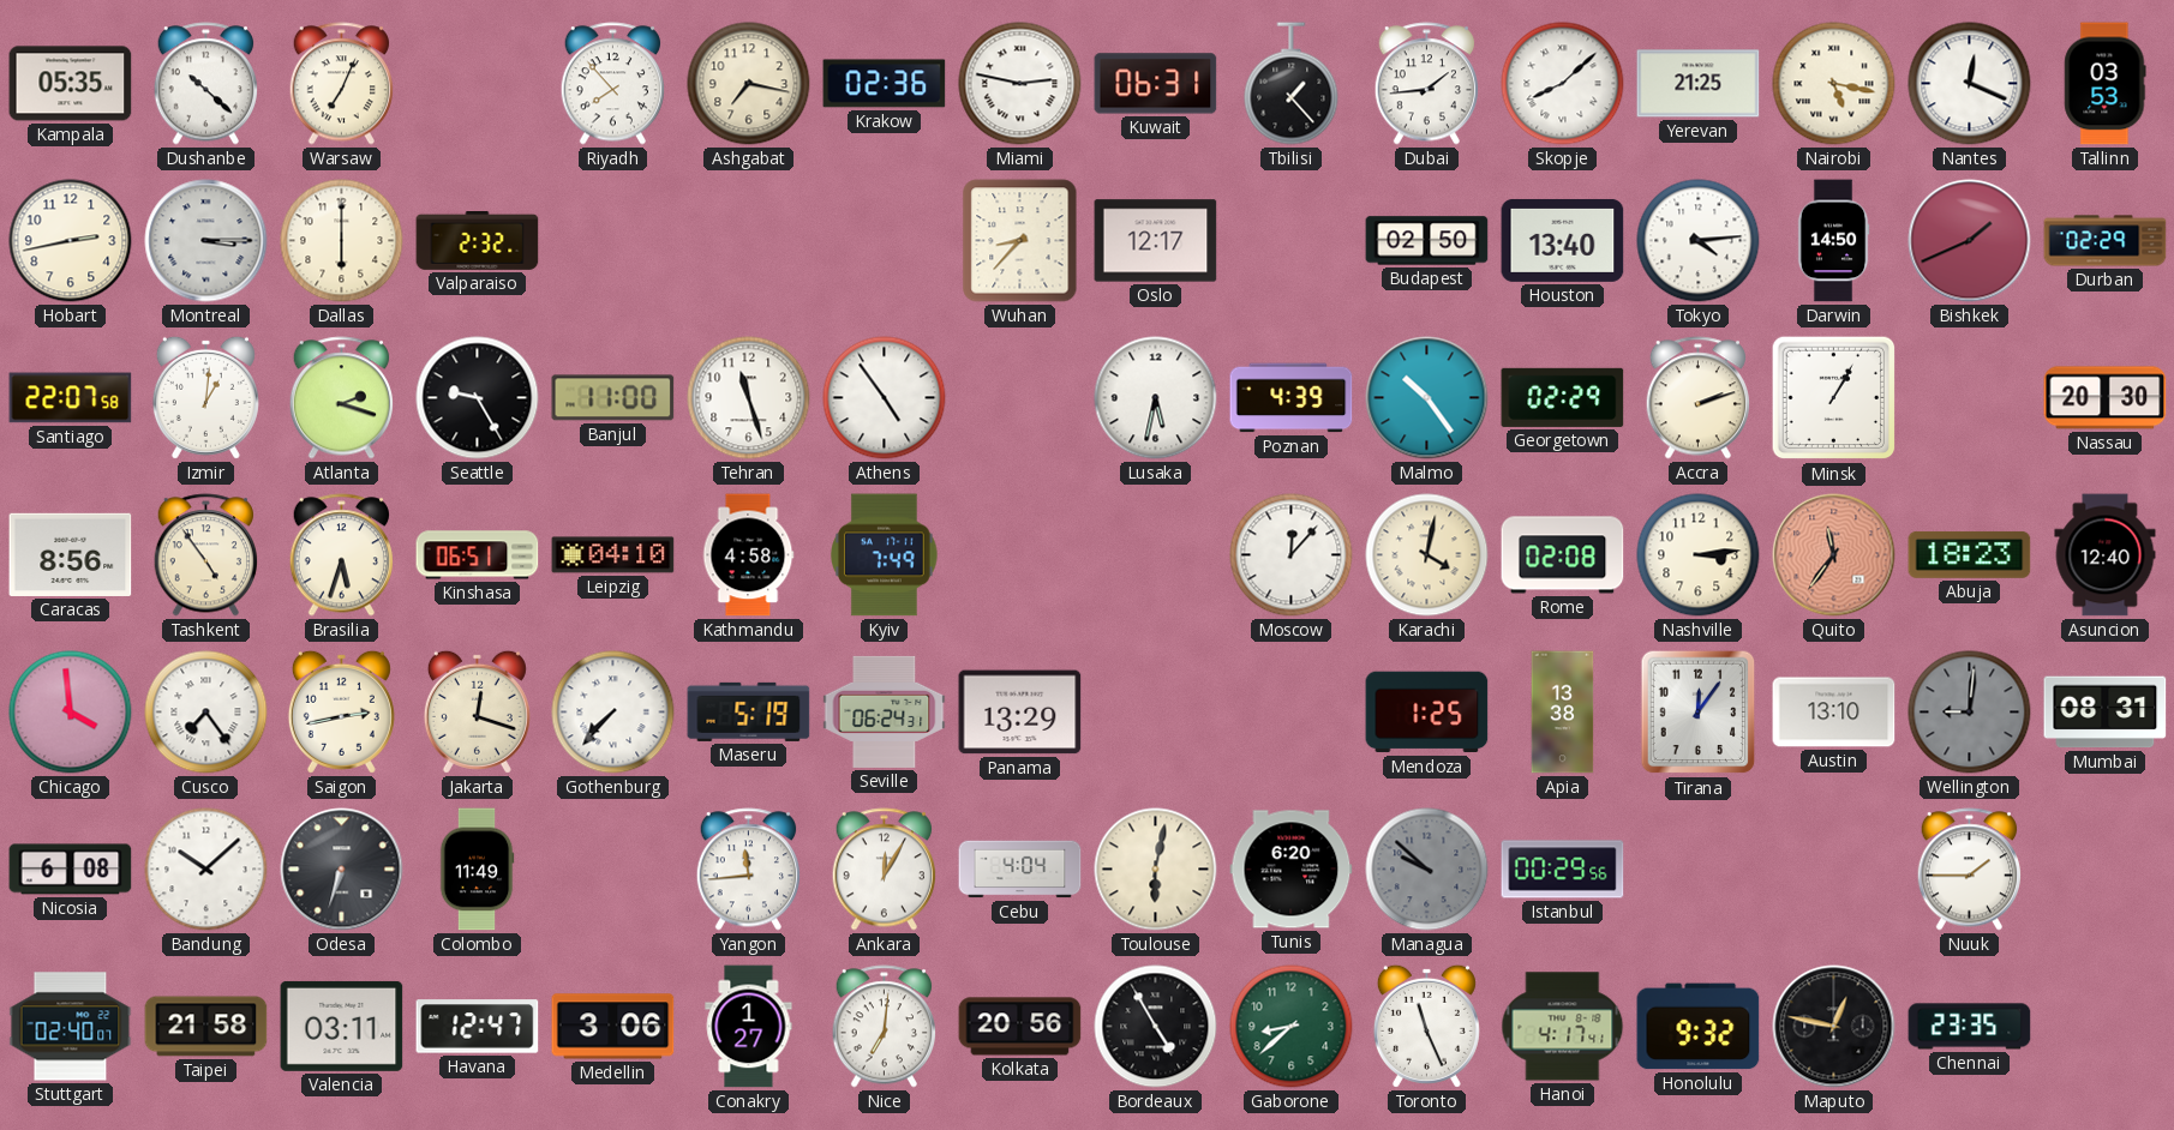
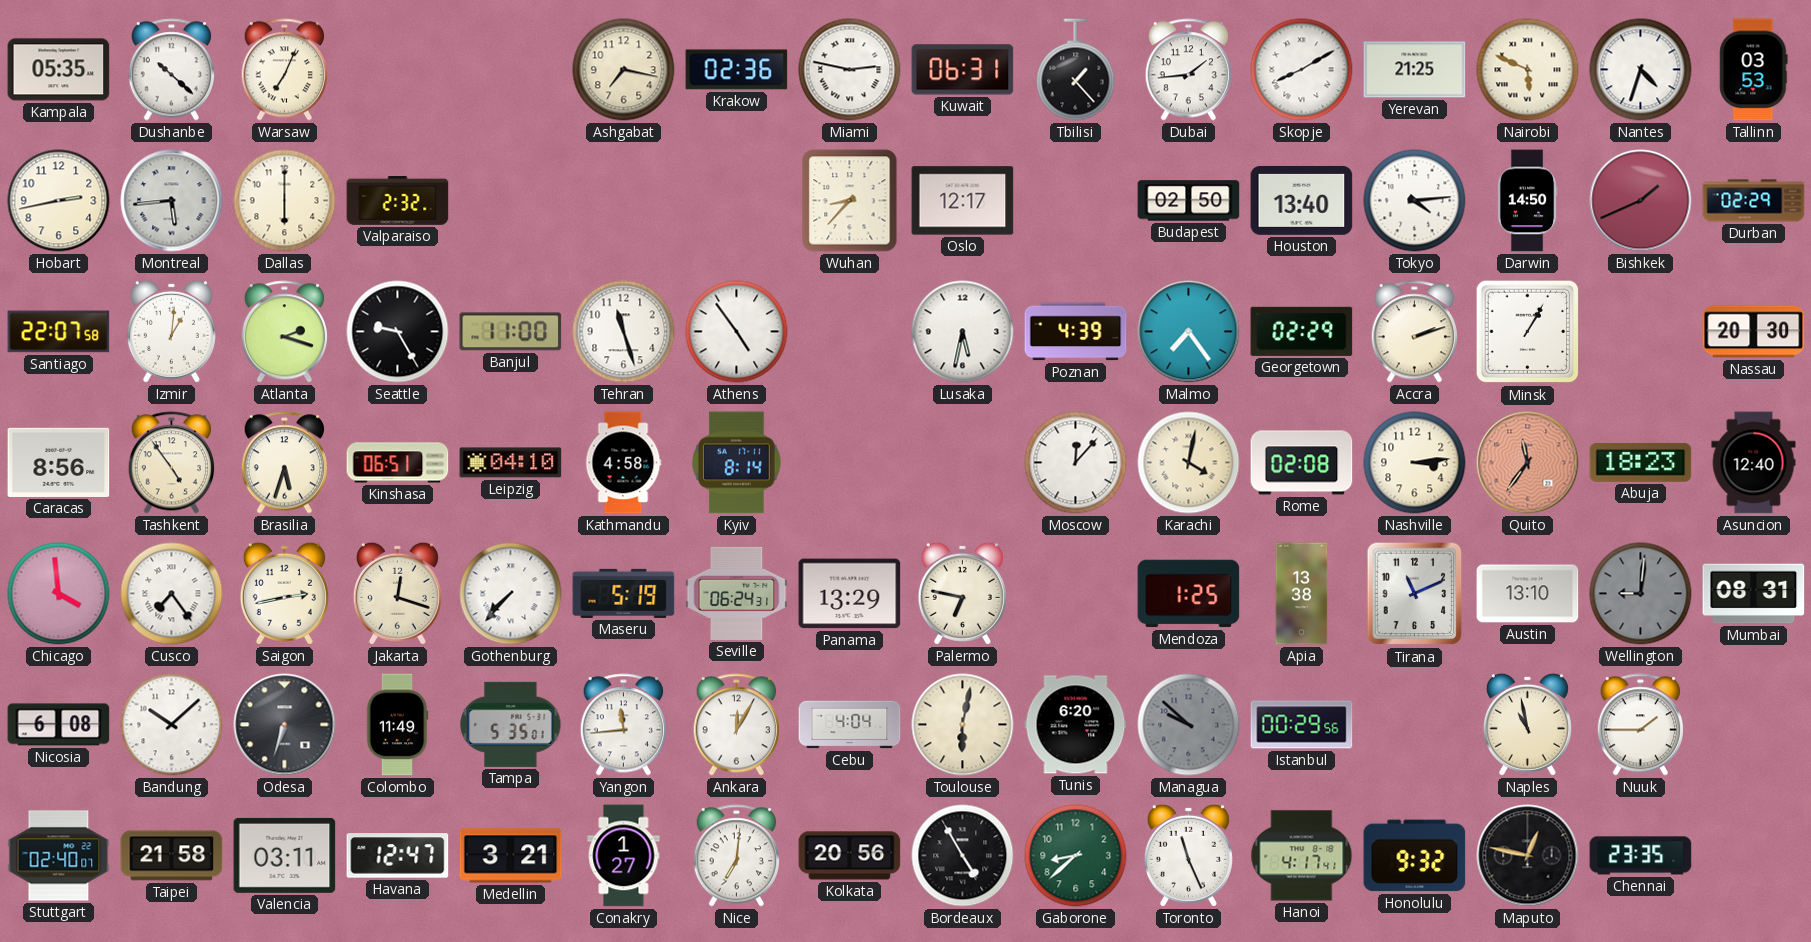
Riyadh: 7:53 -> none (612, 84)
Skopje: 8:08 -> 8:10 (1302, 70)
Nairobi: 5:17 -> 5:49 (1528, 70)
Nantes: 12:19 -> 4:33 (1641, 70)
Montreal: 3:15 -> 5:44 (172, 201)
Malmo: 10:24 -> 7:24 (1189, 332)
Kyiv: 7:49 -> 8:14 (737, 463)
Palermo: none -> 6:47 (962, 593)
Tirana: 12:06 -> 11:11 (1415, 594)
Tampa: none -> 5:35 (511, 724)
Naples: none -> 10:58 (1527, 724)
Medellin: 3:06 -> 3:21 (511, 856)
